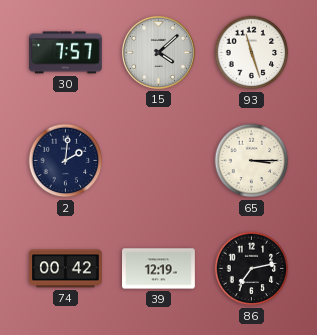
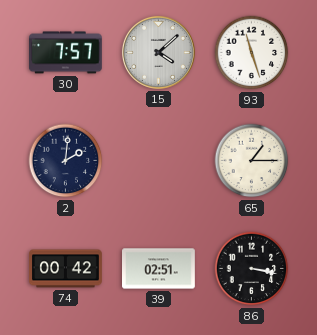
65: 3:15 -> 1:15 (252, 161)
39: 12:19 -> 02:51 (159, 269)
86: 7:13 -> 3:17 (252, 269)
